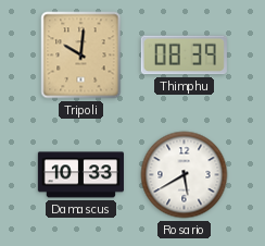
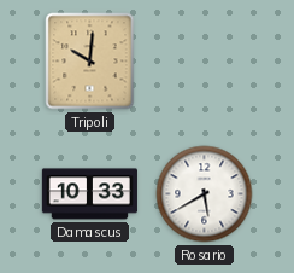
Thimphu: 08:39 -> none (184, 56)
